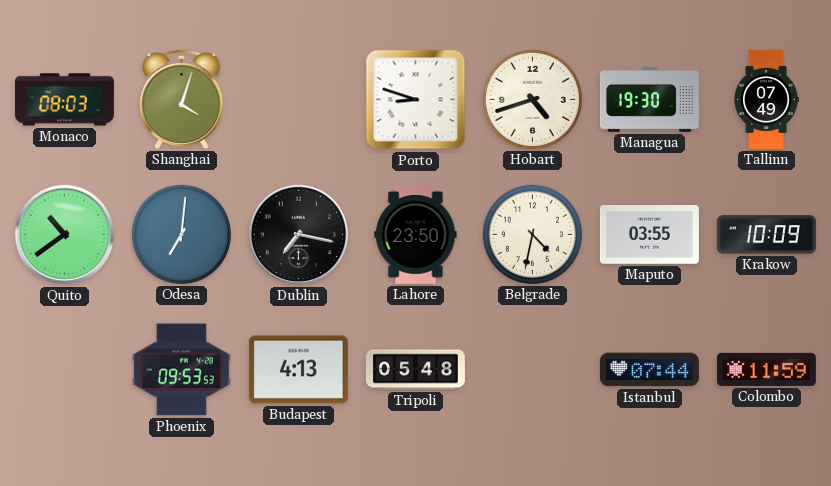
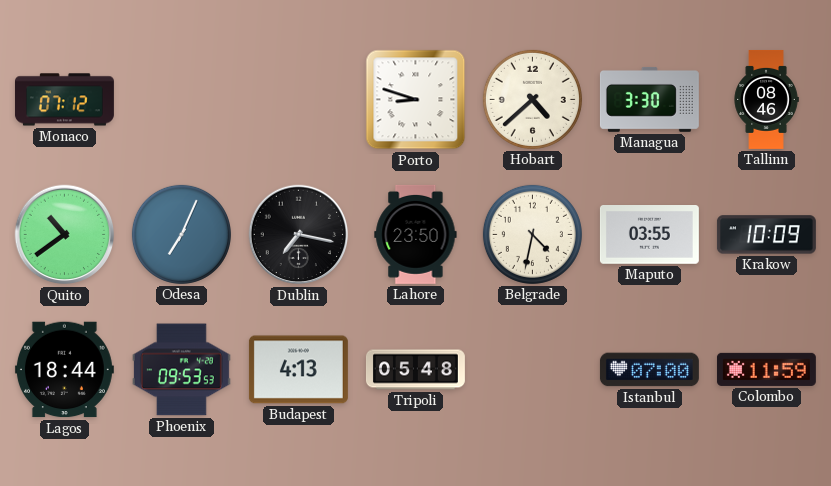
Monaco: 08:03 -> 07:12 (64, 100)
Shanghai: 4:03 -> none (182, 99)
Hobart: 4:42 -> 4:38 (532, 99)
Managua: 19:30 -> 3:30 (649, 99)
Tallinn: 07:49 -> 08:46 (766, 99)
Odesa: 7:01 -> 7:04 (181, 234)
Lagos: none -> 18:44 (64, 370)
Istanbul: 07:44 -> 07:00 (649, 370)
